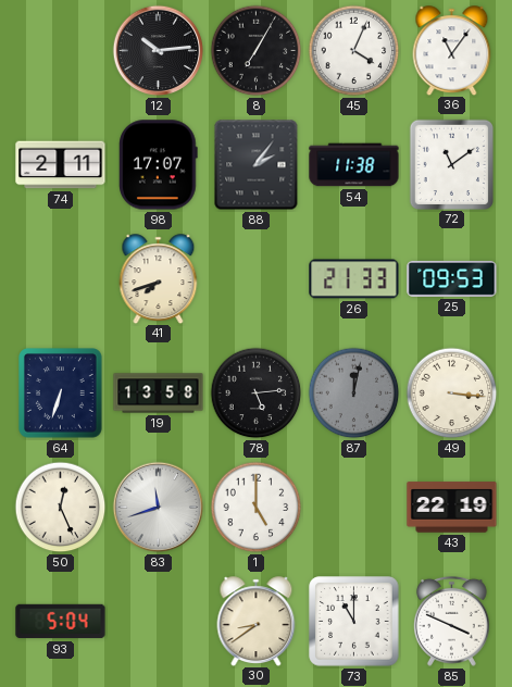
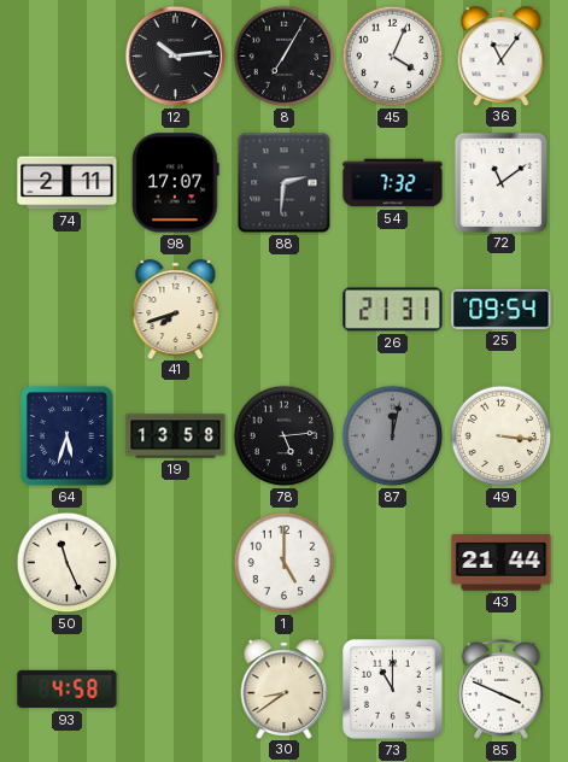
88: 2:06 -> 2:31 (285, 183)
54: 11:38 -> 7:32 (393, 183)
26: 21:33 -> 21:31 (393, 310)
25: 09:53 -> 09:54 (502, 309)
64: 6:33 -> 5:33 (68, 436)
50: 12:26 -> 11:26 (68, 563)
83: 11:42 -> none (159, 508)
43: 22:19 -> 21:44 (502, 563)
93: 5:04 -> 4:58 (68, 690)
